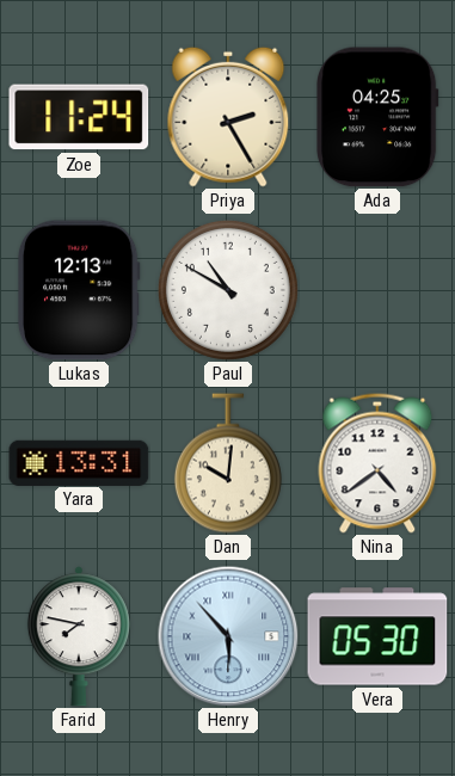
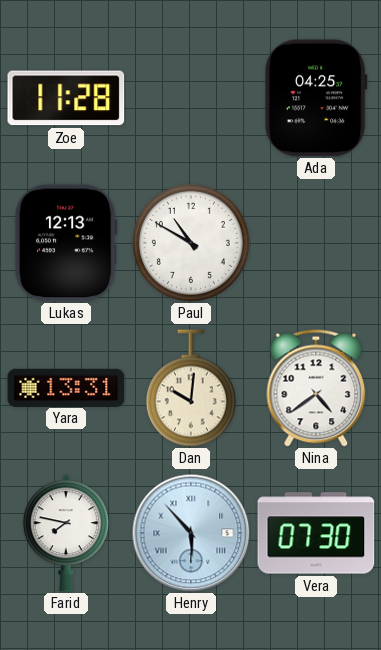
Zoe: 11:24 -> 11:28 (66, 98)
Priya: 2:25 -> none (228, 117)
Vera: 05:30 -> 07:30 (316, 533)
